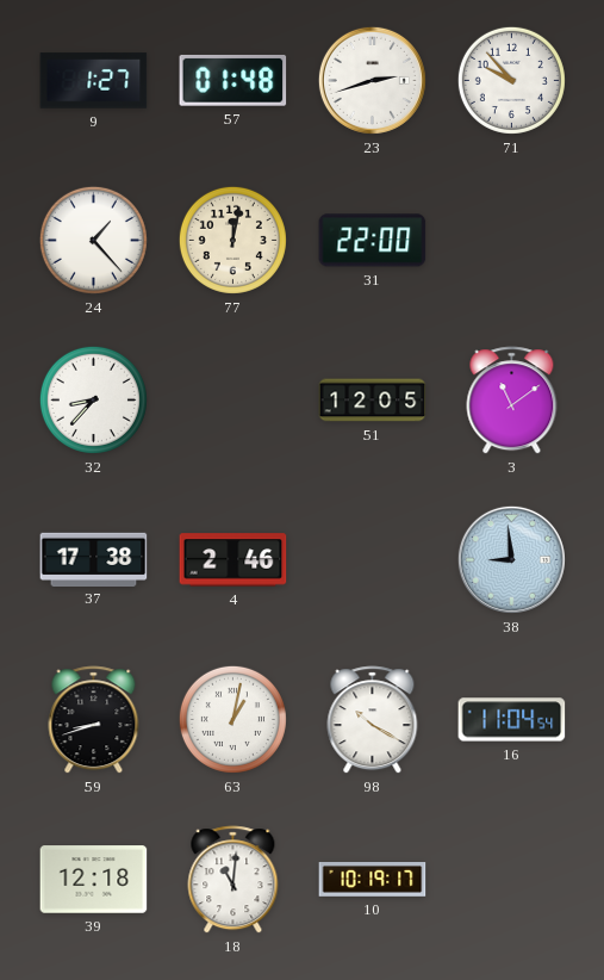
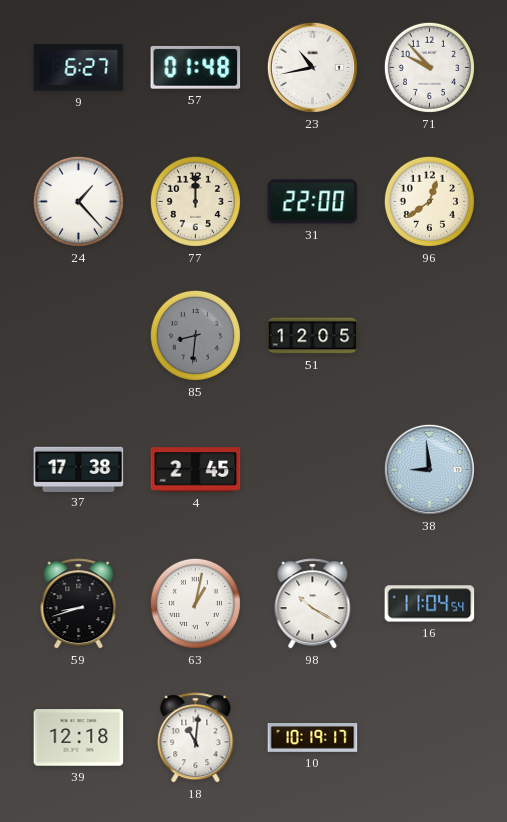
9: 1:27 -> 6:27 (79, 68)
23: 2:42 -> 10:43 (312, 67)
77: 12:02 -> 12:00 (195, 201)
96: none -> 12:39 (429, 201)
32: 8:37 -> none (93, 399)
85: none -> 8:31 (195, 335)
3: 11:09 -> none (512, 401)
4: 2:46 -> 2:45 (196, 470)
